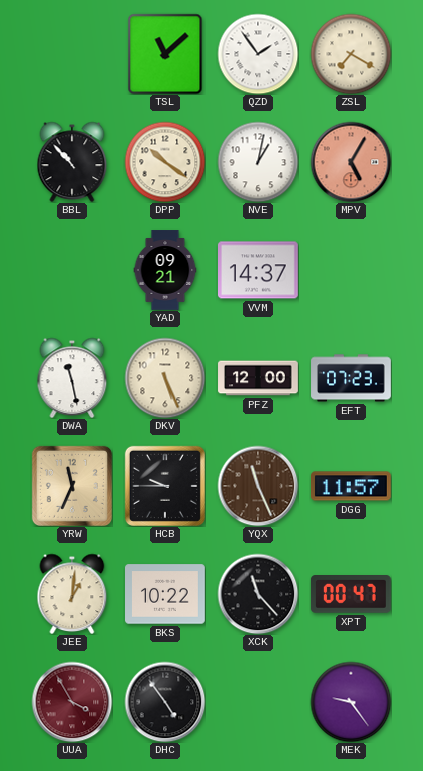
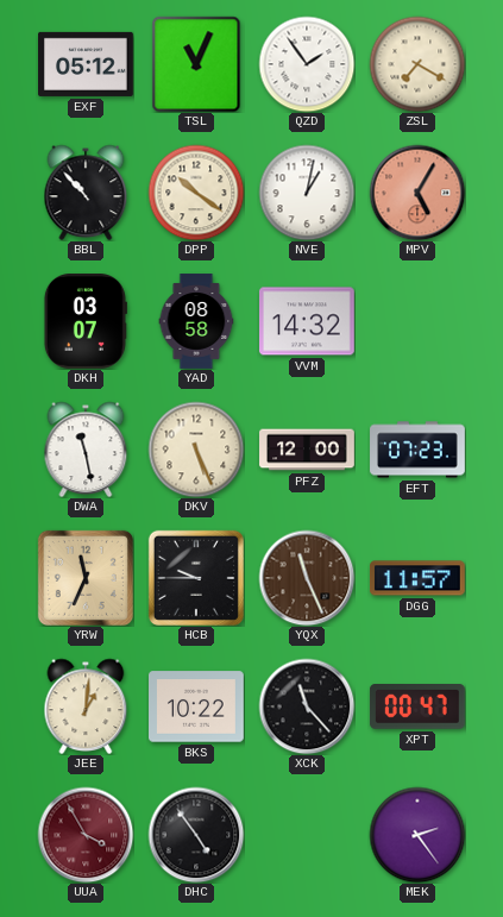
EXF: none -> 05:12 (87, 64)
TSL: 11:08 -> 11:04 (196, 64)
DKH: none -> 03:07 (84, 322)
YAD: 09:21 -> 08:58 (196, 321)
VVM: 14:37 -> 14:32 (308, 321)
MEK: 9:24 -> 2:24 (417, 835)
